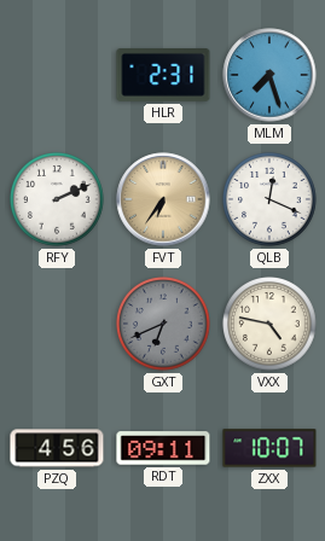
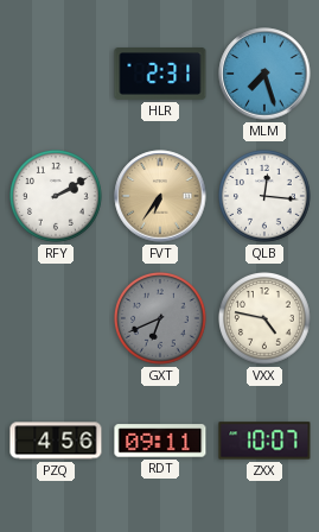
RFY: 2:11 -> 2:10 (57, 197)
QLB: 12:19 -> 12:16 (266, 197)
